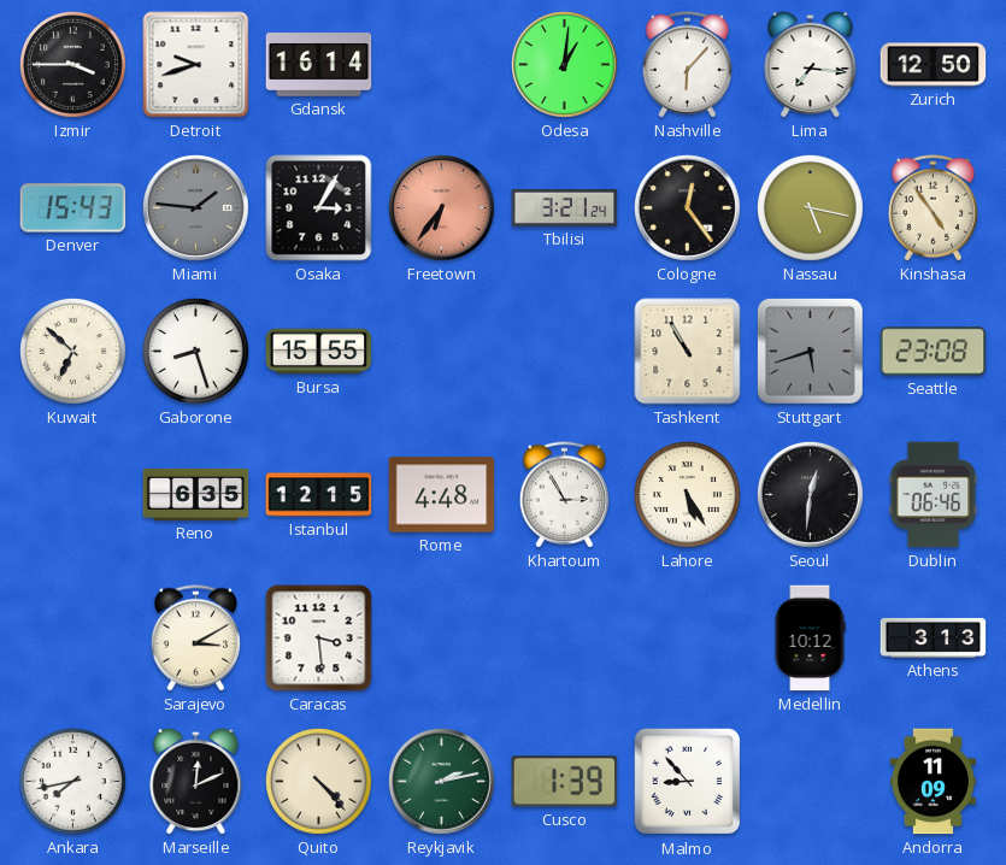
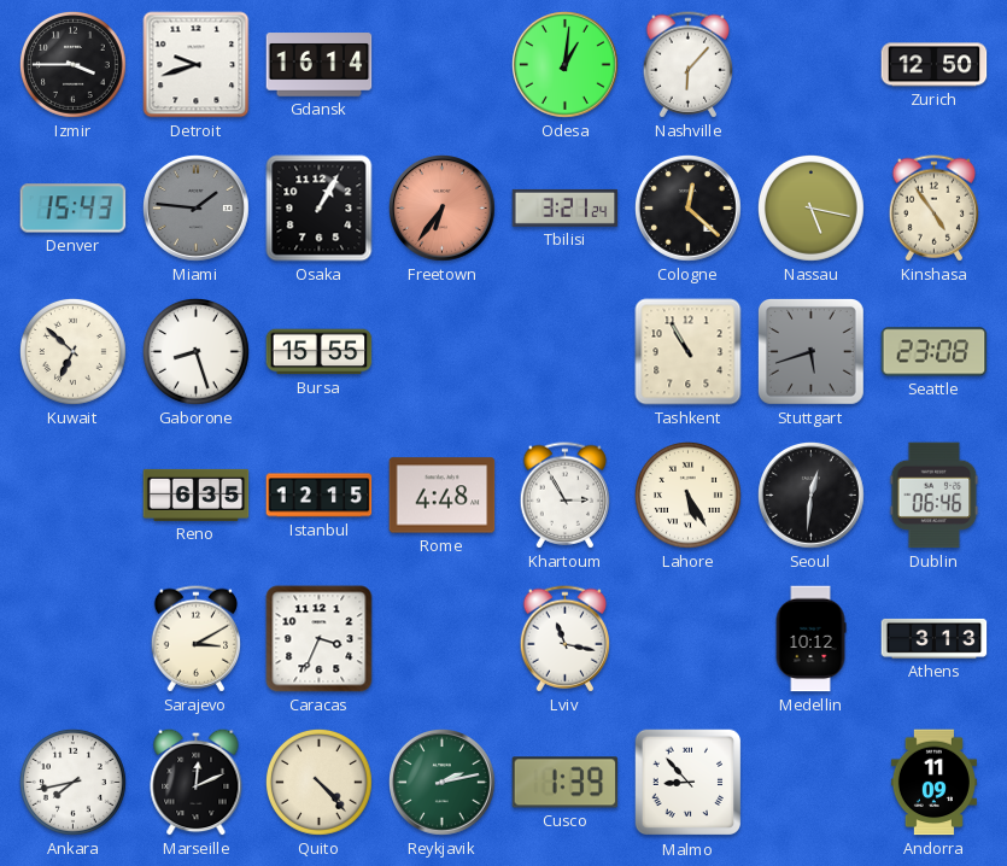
Lima: 7:16 -> none (811, 64)
Osaka: 3:05 -> 1:05 (320, 209)
Cologne: 12:24 -> 12:22 (689, 209)
Caracas: 3:29 -> 3:34 (320, 639)
Lviv: none -> 11:17 (564, 639)
